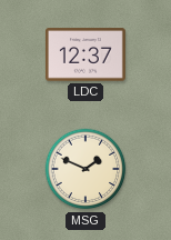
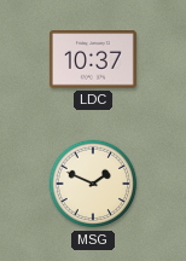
LDC: 12:37 -> 10:37 (93, 59)
